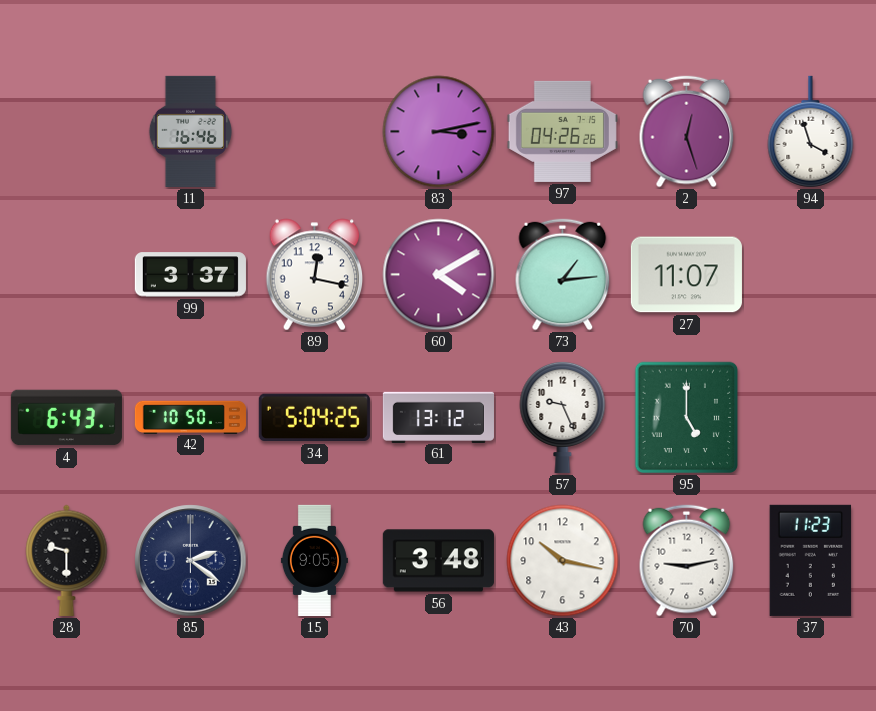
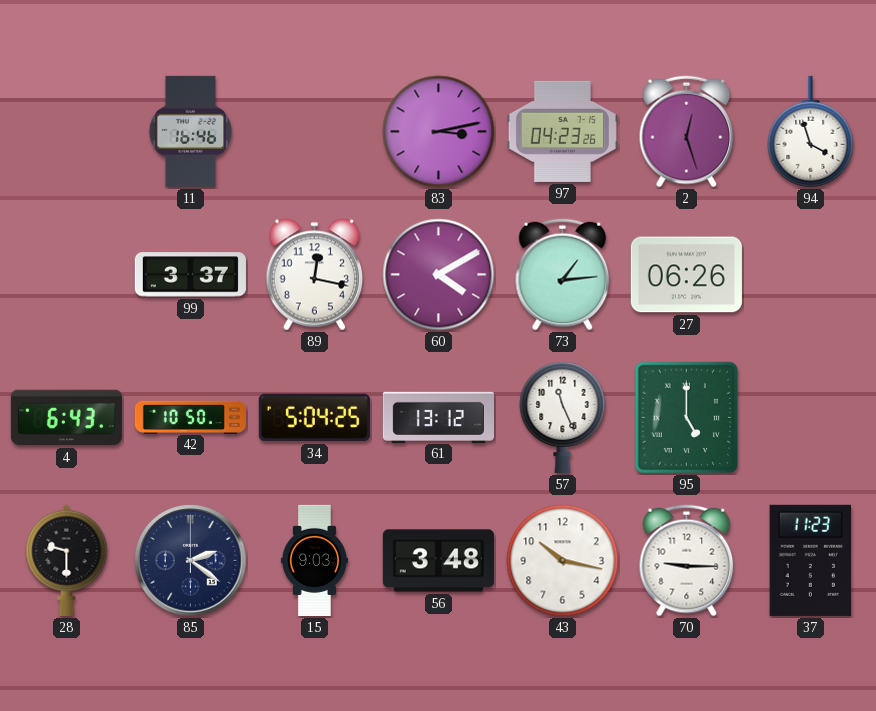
97: 04:26 -> 04:23 (562, 131)
27: 11:07 -> 06:26 (686, 275)
57: 9:26 -> 11:26 (563, 417)
15: 9:05 -> 9:03 (314, 560)
70: 9:13 -> 9:15 (687, 561)
